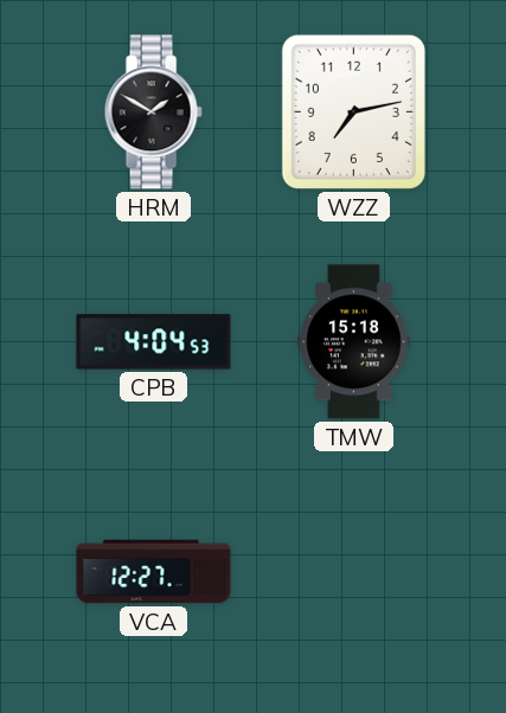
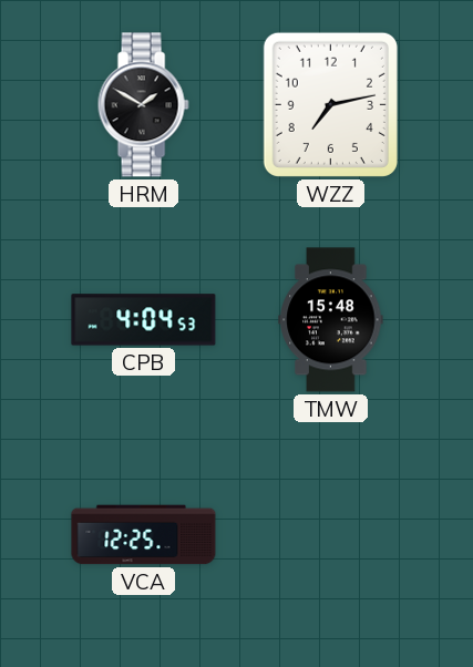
TMW: 15:18 -> 15:48 (331, 320)
VCA: 12:27 -> 12:25 (144, 535)
